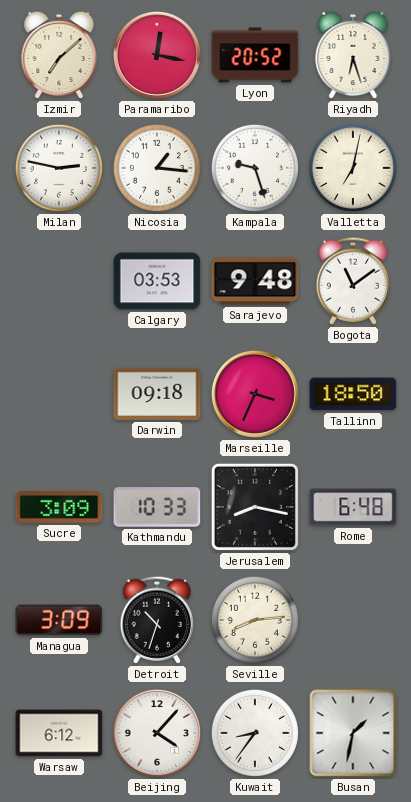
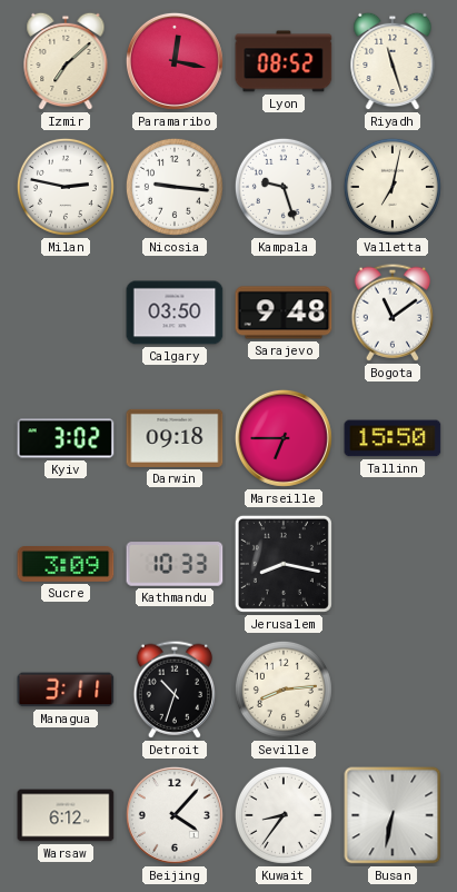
Lyon: 20:52 -> 08:52 (284, 61)
Riyadh: 6:27 -> 11:27 (393, 61)
Nicosia: 1:16 -> 9:16 (175, 187)
Calgary: 03:53 -> 03:50 (175, 313)
Kyiv: none -> 3:02 (66, 438)
Marseille: 3:34 -> 6:45 (284, 438)
Tallinn: 18:50 -> 15:50 (393, 438)
Rome: 6:48 -> none (353, 507)
Managua: 3:09 -> 3:11 (66, 690)
Busan: 1:32 -> 6:32 (393, 815)
